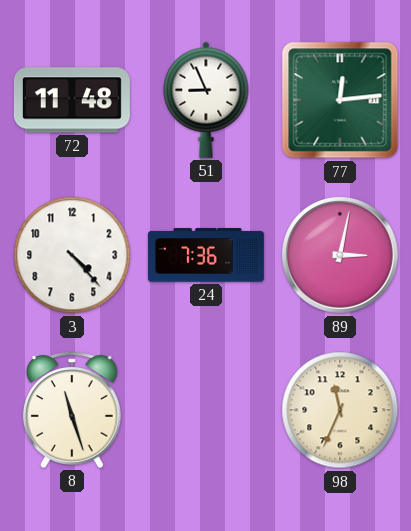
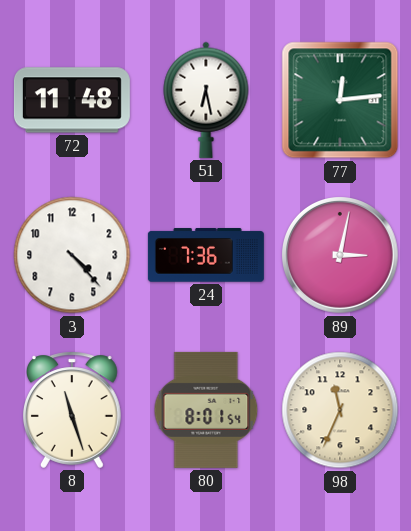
51: 8:56 -> 6:28 (206, 100)
80: none -> 8:01 (206, 410)
